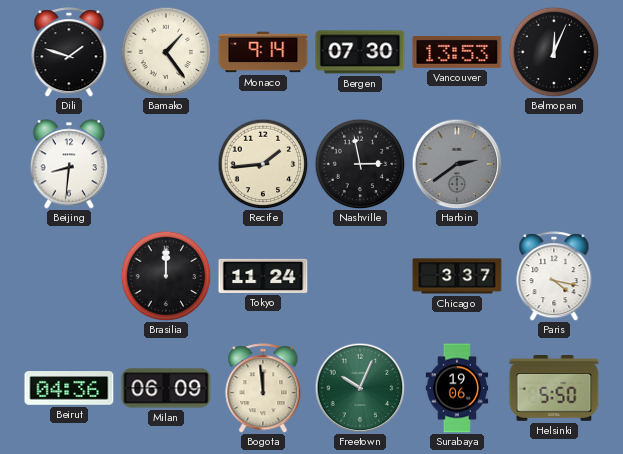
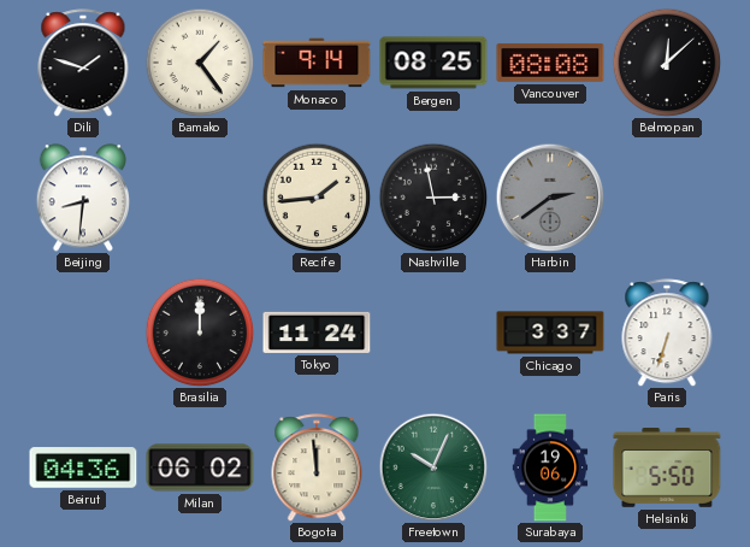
Bergen: 07:30 -> 08:25 (433, 63)
Vancouver: 13:53 -> 08:08 (550, 63)
Belmopan: 12:04 -> 12:08 (667, 63)
Paris: 4:17 -> 6:33 (667, 333)
Milan: 06:09 -> 06:02 (200, 467)
